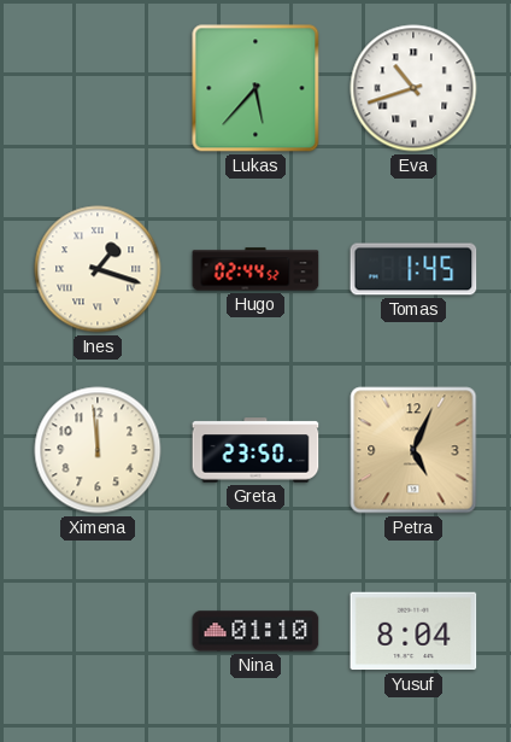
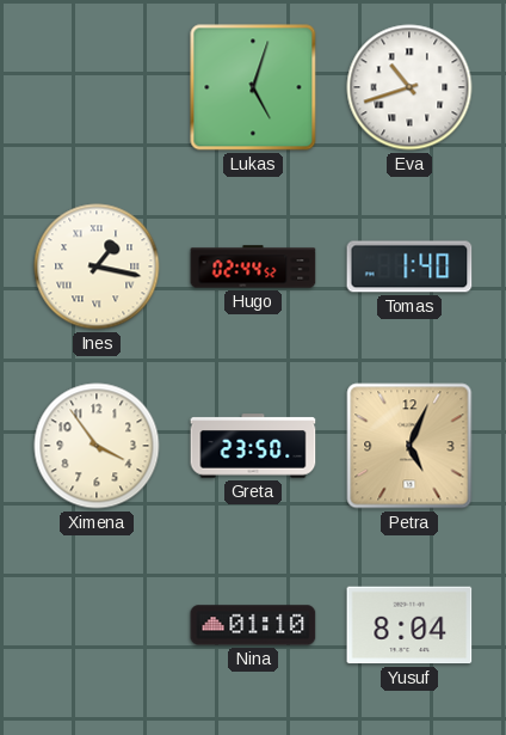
Lukas: 5:37 -> 5:03 (253, 87)
Ines: 1:18 -> 1:17 (97, 267)
Tomas: 1:45 -> 1:40 (409, 267)
Ximena: 11:59 -> 3:54 (97, 446)
